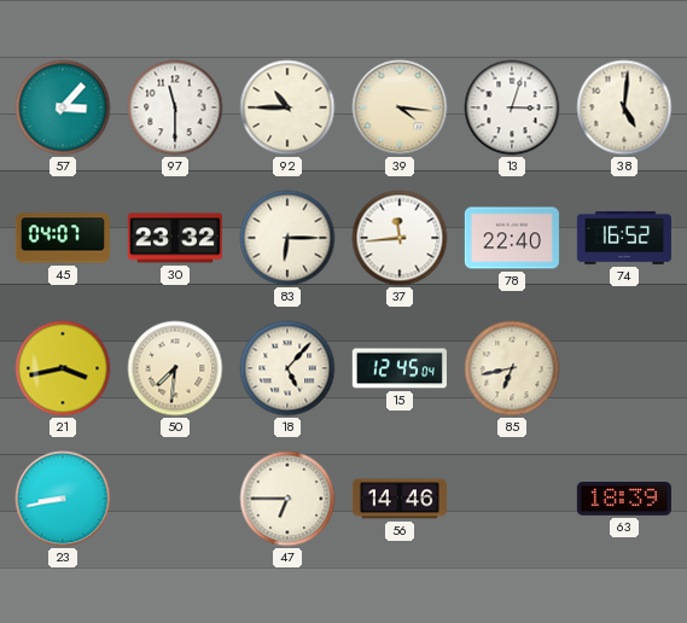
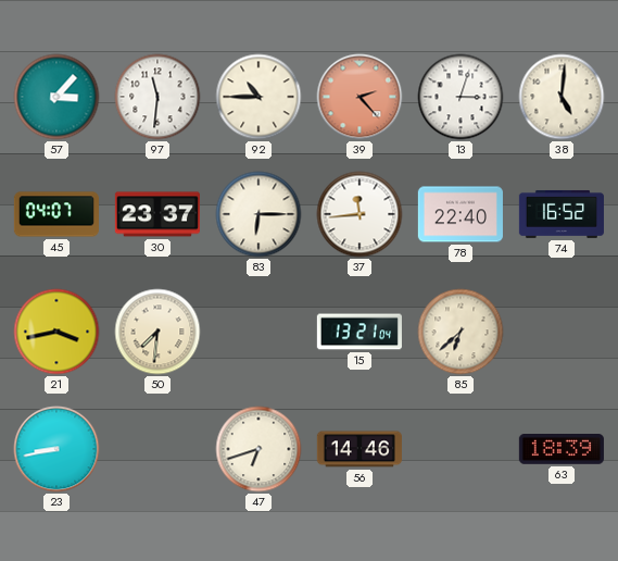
97: 11:30 -> 11:31 (157, 97)
39: 4:16 -> 2:23 (360, 97)
39 dial: cream -> salmon (360, 97)
30: 23:32 -> 23:37 (157, 214)
18: 5:07 -> none (287, 368)
15: 12:45 -> 13:21 (360, 332)
85: 6:43 -> 6:38 (461, 332)
47: 6:45 -> 6:42 (258, 449)
